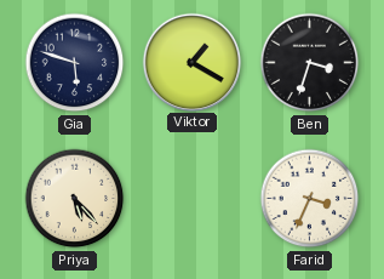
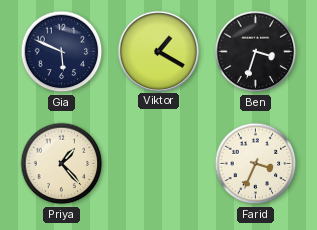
Gia: 5:48 -> 5:49 (62, 52)
Priya: 5:23 -> 1:23 (62, 164)
